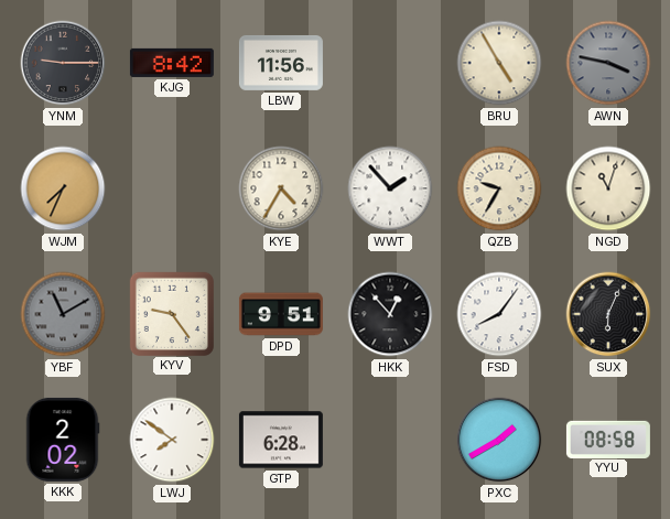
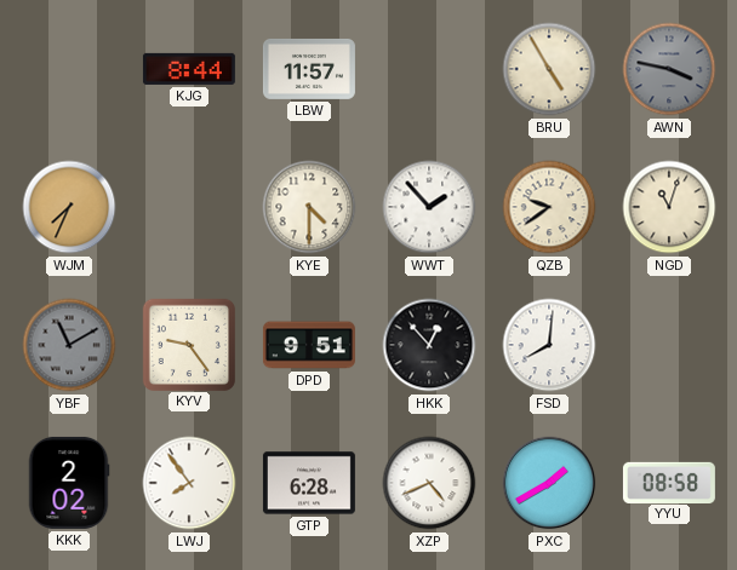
YNM: 9:15 -> none (63, 63)
KJG: 8:42 -> 8:44 (189, 69)
LBW: 11:56 -> 11:57 (309, 69)
KYE: 4:35 -> 4:30 (309, 207)
QZB: 9:35 -> 9:39 (549, 207)
FSD: 8:06 -> 8:01 (549, 345)
SUX: 6:04 -> none (608, 314)
LWJ: 7:51 -> 7:54 (189, 483)
XZP: none -> 4:41 (429, 483)
